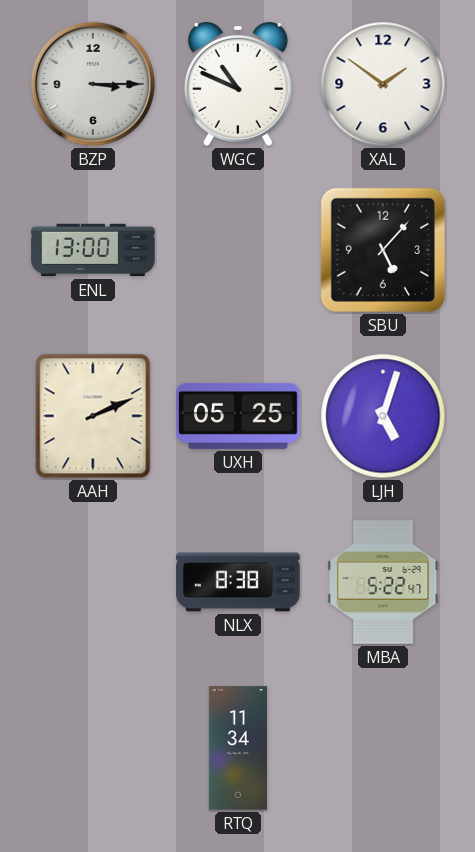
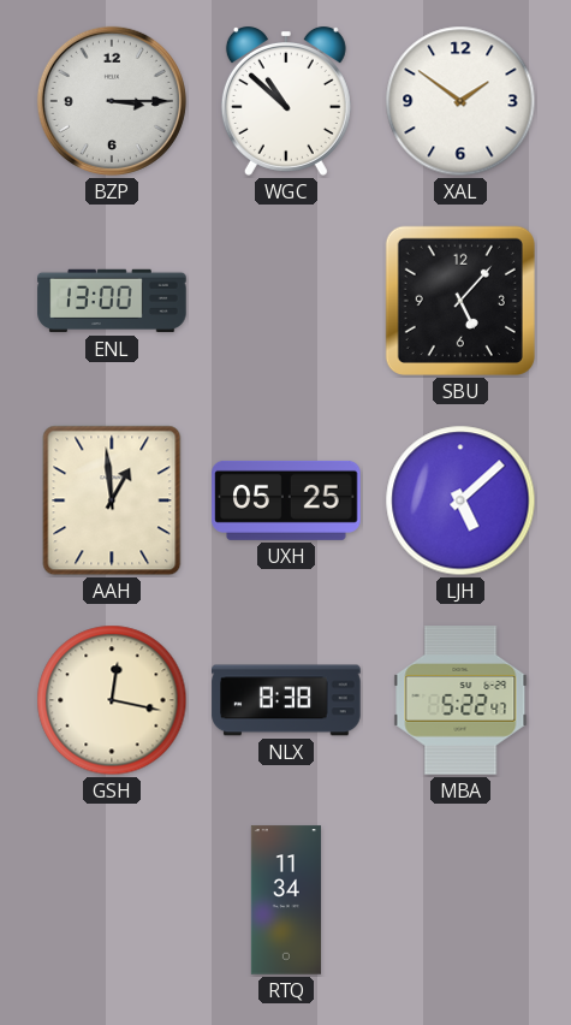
WGC: 10:49 -> 10:52 (286, 101)
AAH: 2:11 -> 12:59 (112, 500)
LJH: 5:03 -> 5:08 (460, 500)
GSH: none -> 12:17 (112, 700)
